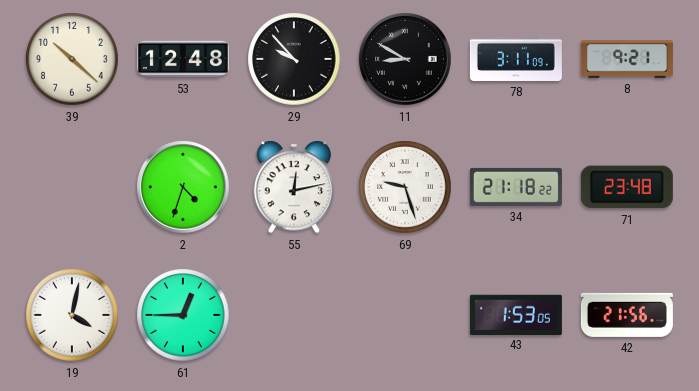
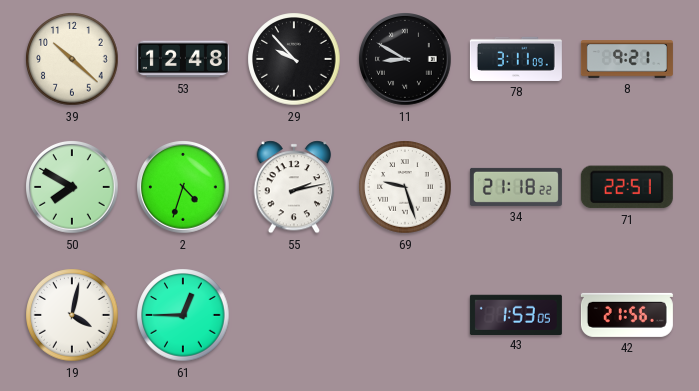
50: none -> 7:50 (73, 188)
55: 12:13 -> 2:13 (294, 187)
71: 23:48 -> 22:51 (627, 187)
